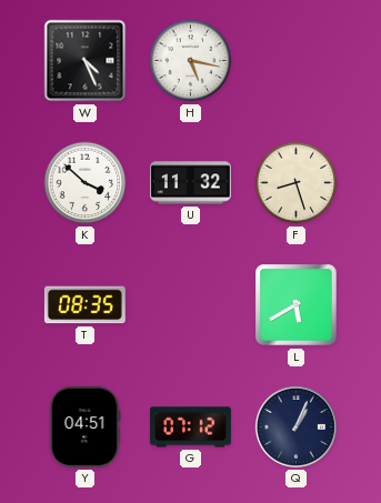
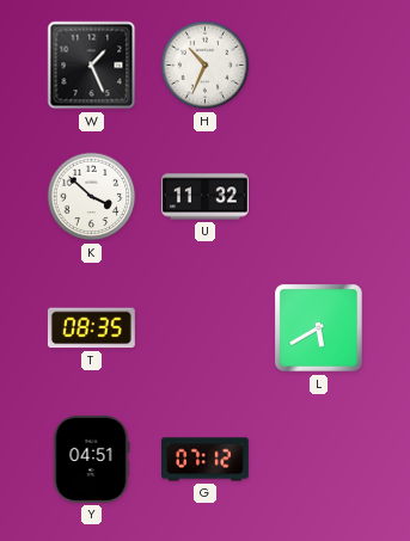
W: 4:26 -> 1:26 (92, 66)
H: 5:17 -> 10:34 (206, 66)
F: 8:27 -> none (297, 183)
Q: 1:04 -> none (295, 426)
